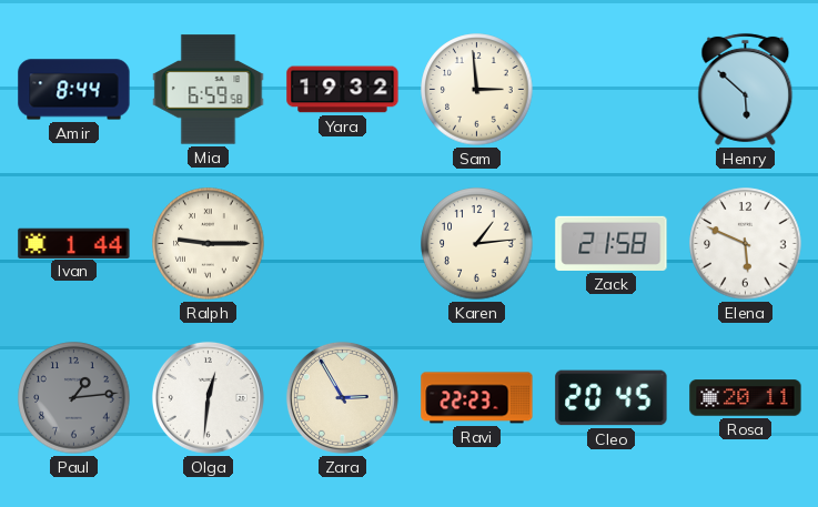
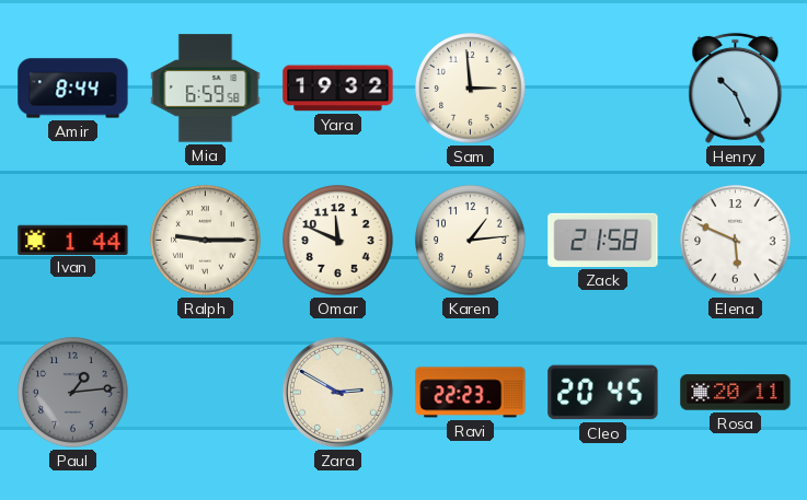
Henry: 5:52 -> 10:26 (736, 88)
Omar: none -> 11:49 (338, 241)
Olga: 12:31 -> none (208, 397)
Zara: 2:55 -> 2:50 (337, 392)
